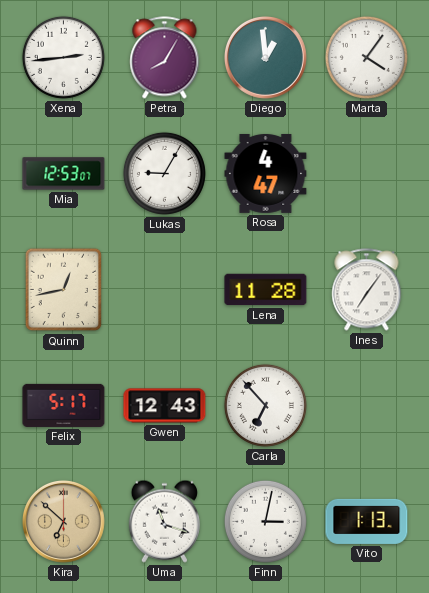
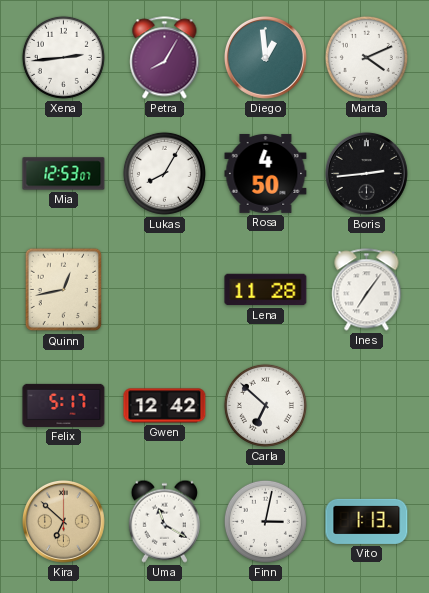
Marta: 4:06 -> 4:11 (366, 57)
Lukas: 9:05 -> 8:05 (164, 173)
Rosa: 4:47 -> 4:50 (266, 173)
Boris: none -> 2:44 (366, 173)
Gwen: 12:43 -> 12:42 (165, 406)
Carla: 6:53 -> 6:52 (265, 405)
Uma: 11:18 -> 11:20 (164, 521)
